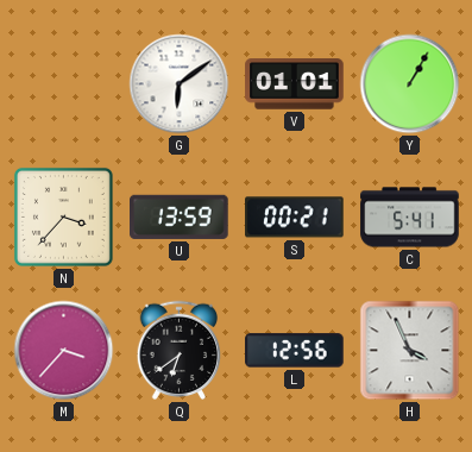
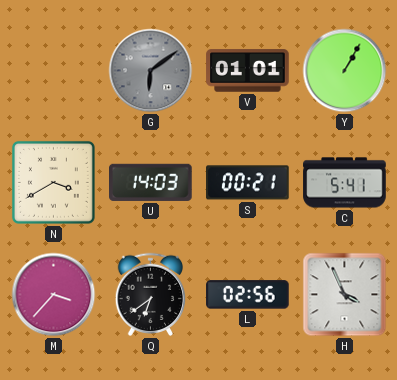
G dial: white -> grey (151, 71)
N: 3:37 -> 3:40 (53, 182)
U: 13:59 -> 14:03 (151, 182)
L: 12:56 -> 02:56 (248, 295)
